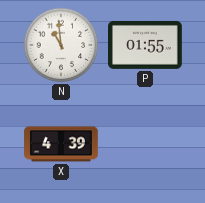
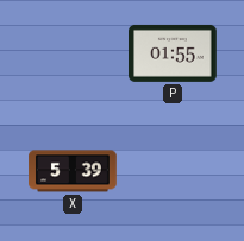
N: 10:59 -> none (61, 45)
X: 4:39 -> 5:39 (73, 171)
